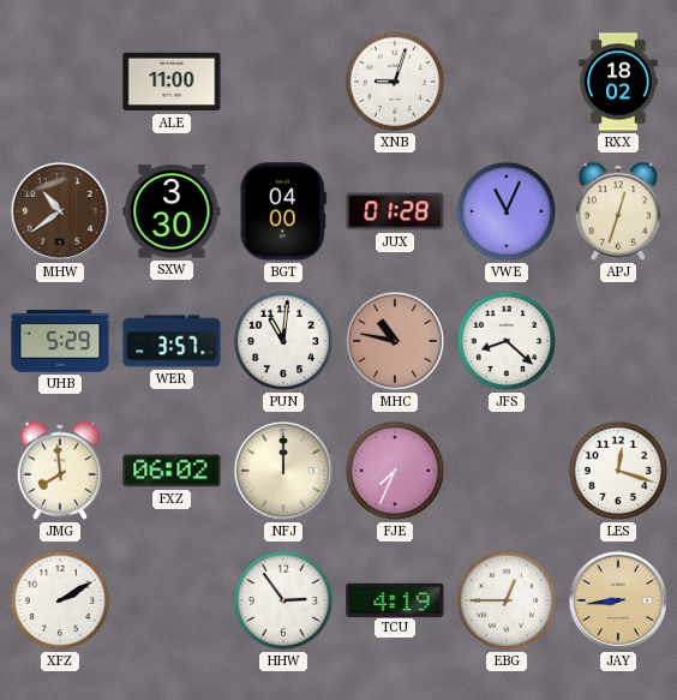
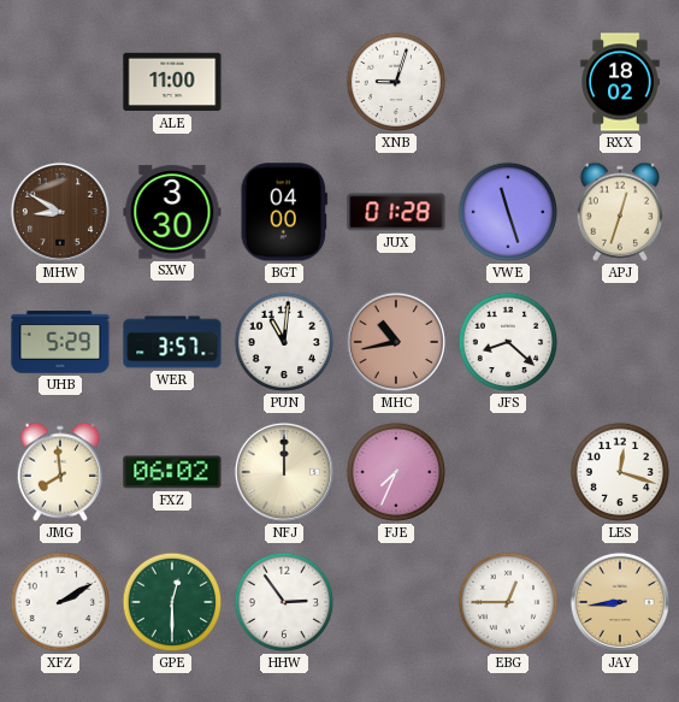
MHW: 10:39 -> 8:50 (60, 212)
VWE: 11:04 -> 11:27 (508, 212)
MHC: 10:47 -> 10:43 (396, 342)
GPE: none -> 12:30 (172, 602)
TCU: 4:19 -> none (395, 599)
